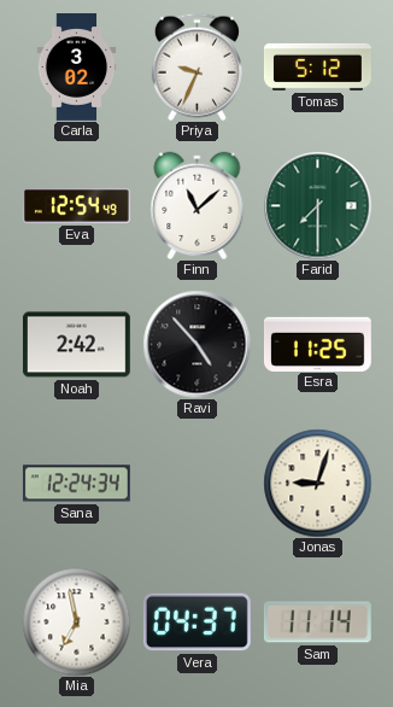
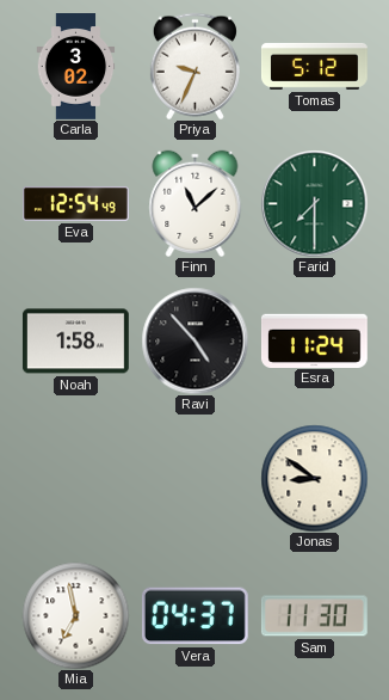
Noah: 2:42 -> 1:58 (75, 342)
Esra: 11:25 -> 11:24 (314, 340)
Sana: 12:24 -> none (76, 484)
Jonas: 9:03 -> 8:51 (314, 478)
Sam: 11:14 -> 11:30 (314, 616)
